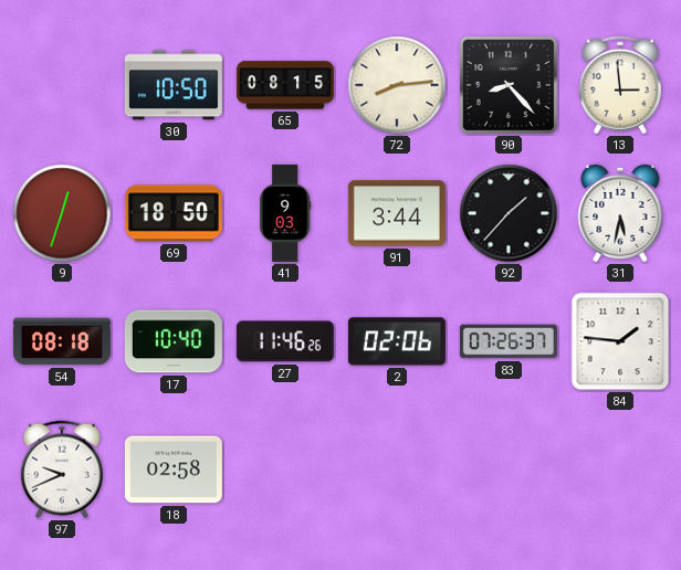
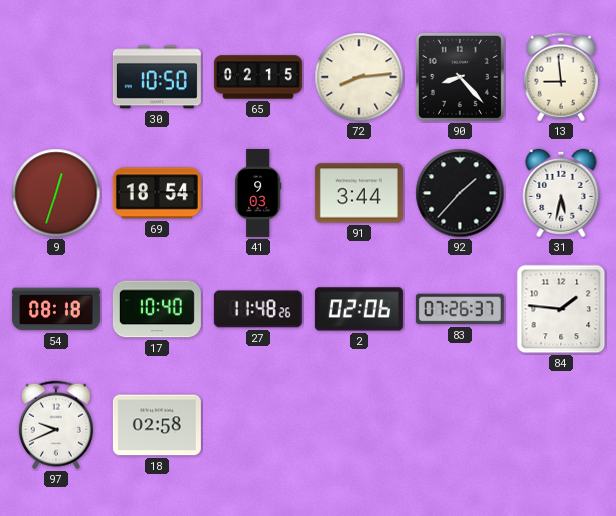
65: 08:15 -> 02:15 (258, 77)
13: 2:59 -> 8:59 (561, 77)
69: 18:50 -> 18:54 (157, 193)
27: 11:46 -> 11:48 (258, 309)
